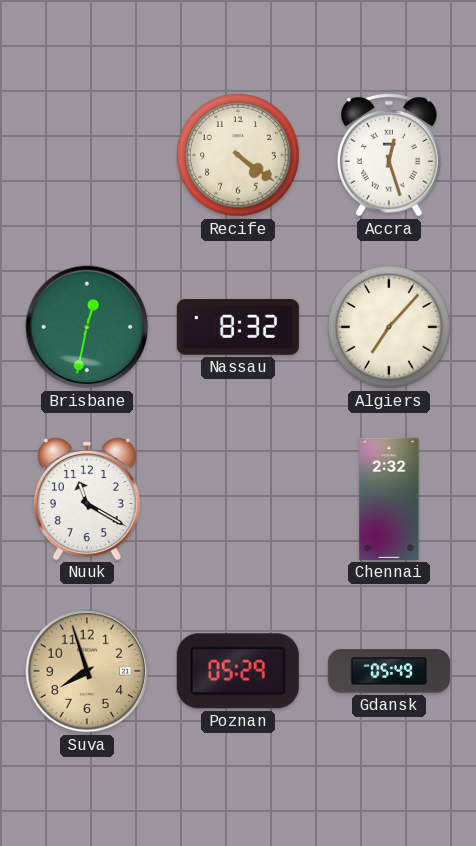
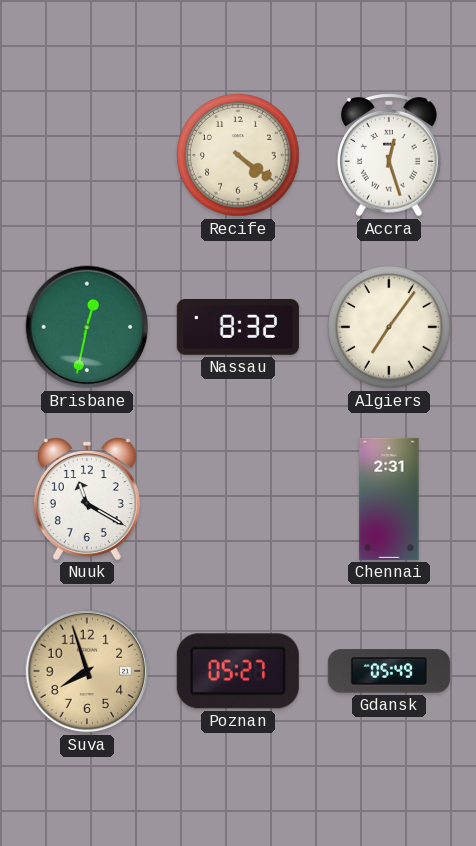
Algiers: 7:07 -> 7:06 (389, 327)
Chennai: 2:32 -> 2:31 (389, 499)
Poznan: 05:29 -> 05:27 (238, 671)
